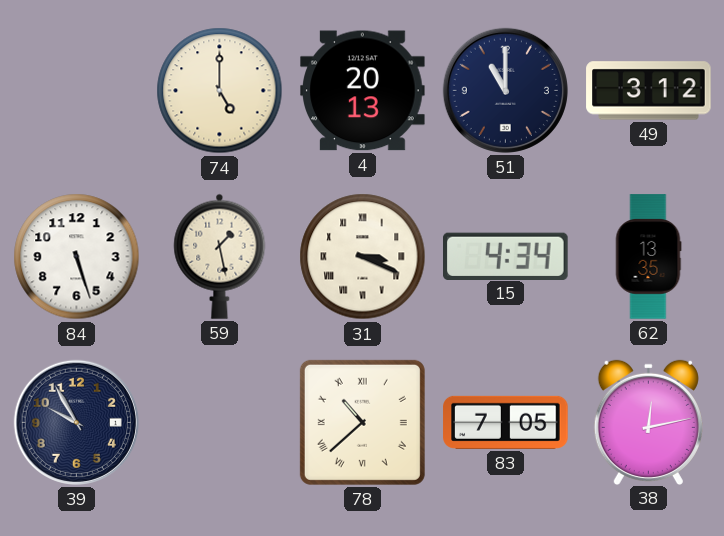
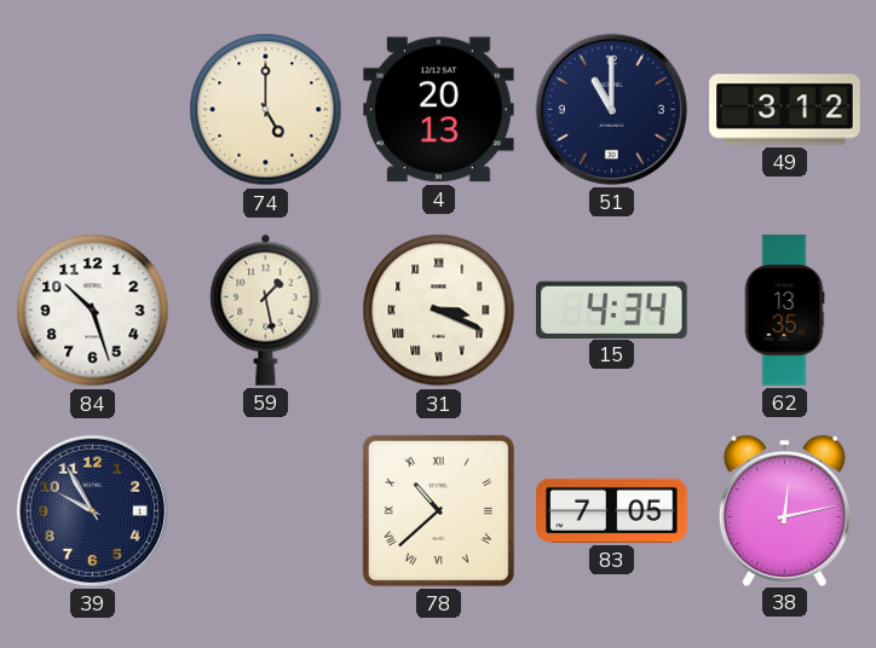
84: 5:27 -> 10:27 (93, 311)
